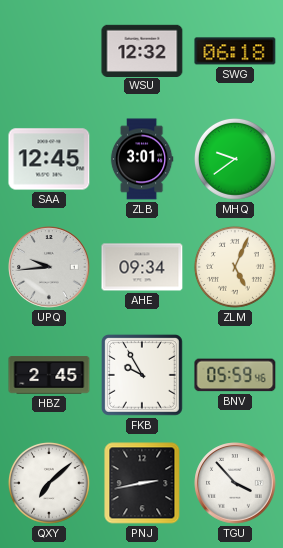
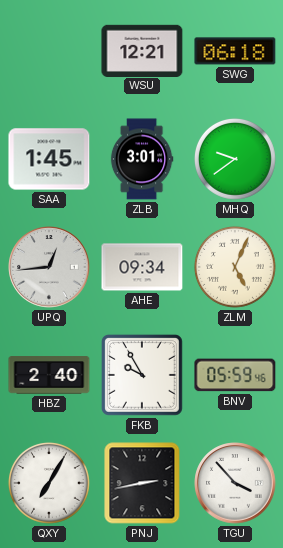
WSU: 12:32 -> 12:21 (142, 50)
SAA: 12:45 -> 1:45 (49, 159)
UPQ: 9:44 -> 12:44 (49, 267)
HBZ: 2:45 -> 2:40 (49, 375)
QXY: 7:08 -> 7:05 (49, 483)
